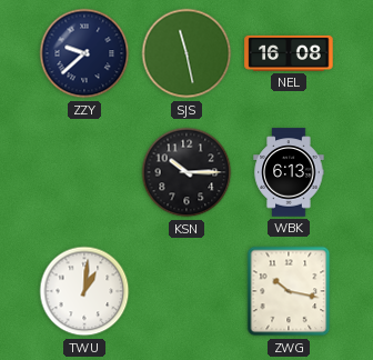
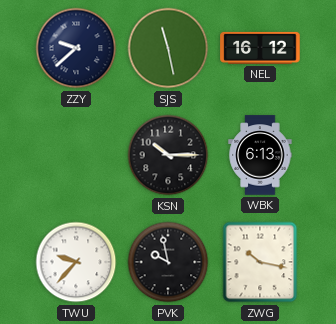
NEL: 16:08 -> 16:12 (260, 48)
TWU: 1:01 -> 9:37 (76, 262)
PVK: none -> 9:58 (168, 262)
